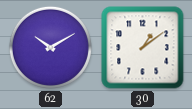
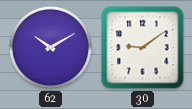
30: 1:09 -> 9:09 (143, 48)
